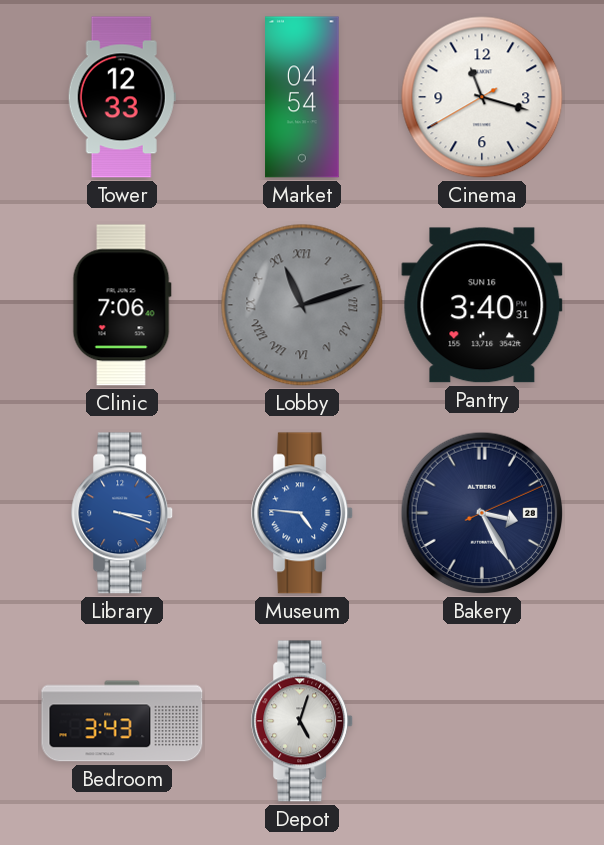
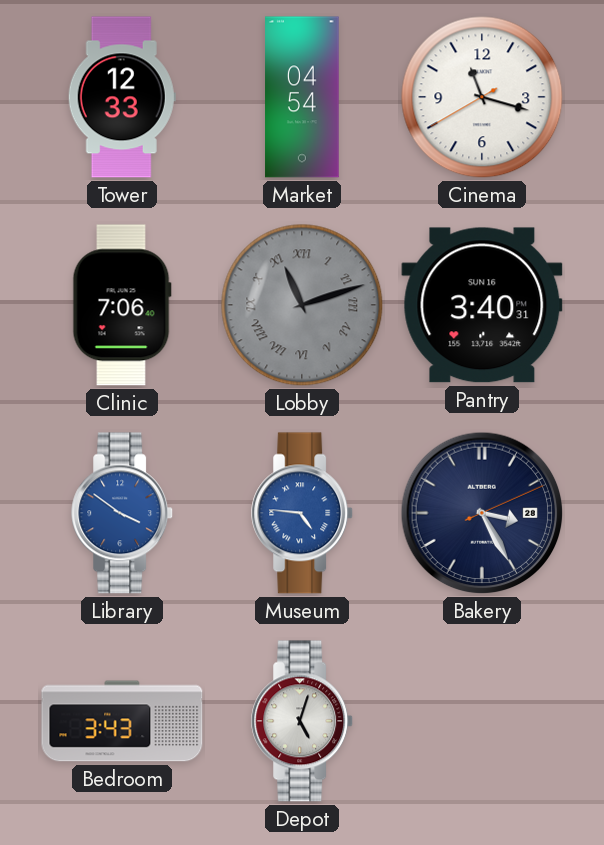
Library: 3:18 -> 3:51 (123, 513)
